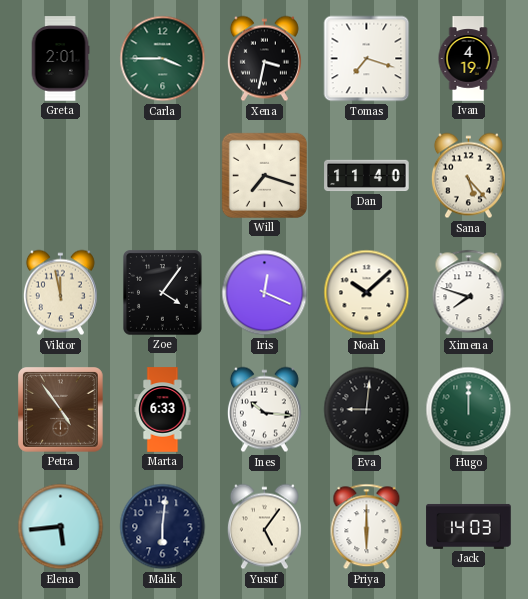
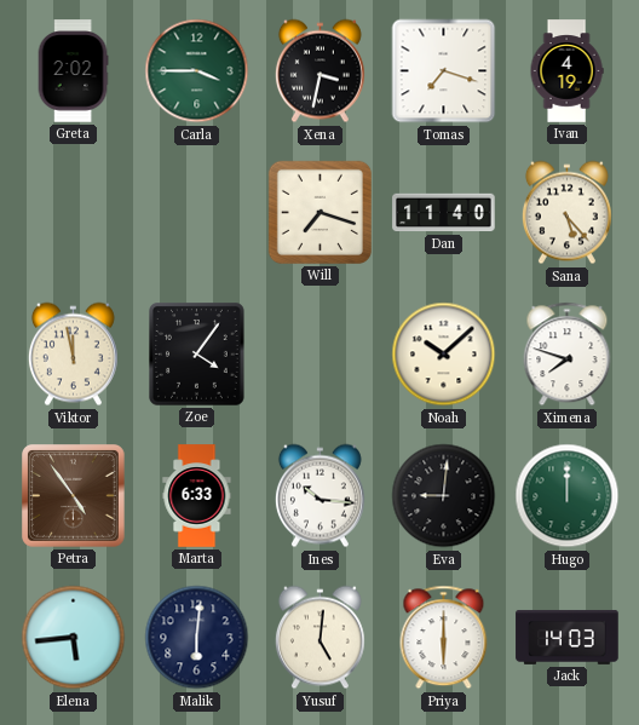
Greta: 2:01 -> 2:02 (73, 71)
Iris: 12:19 -> none (265, 293)
Yusuf: 5:06 -> 5:01 (319, 638)
